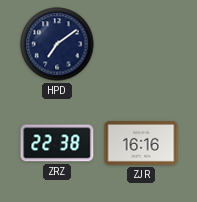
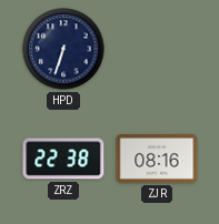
HPD: 7:09 -> 6:33 (63, 49)
ZJR: 16:16 -> 08:16 (157, 159)
